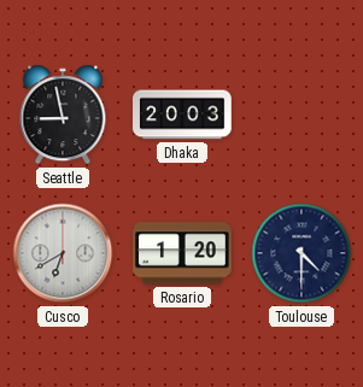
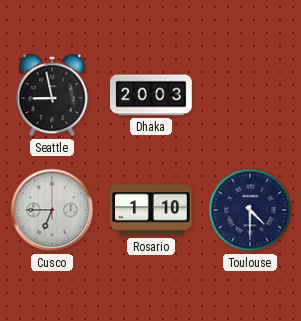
Cusco: 6:40 -> 6:45 (52, 210)
Rosario: 1:20 -> 1:10 (152, 210)
